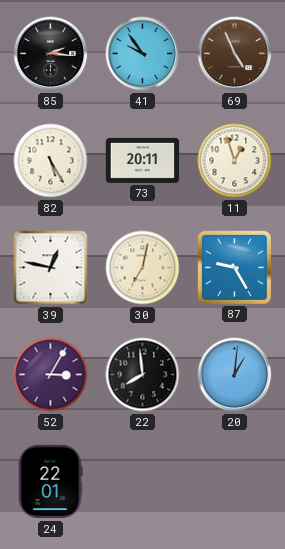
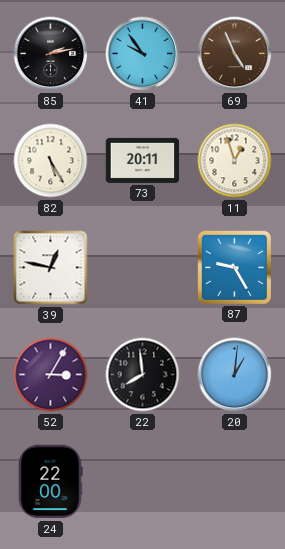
85: 2:16 -> 2:13 (51, 54)
30: 7:02 -> none (143, 268)
24: 22:01 -> 22:00 (50, 482)
